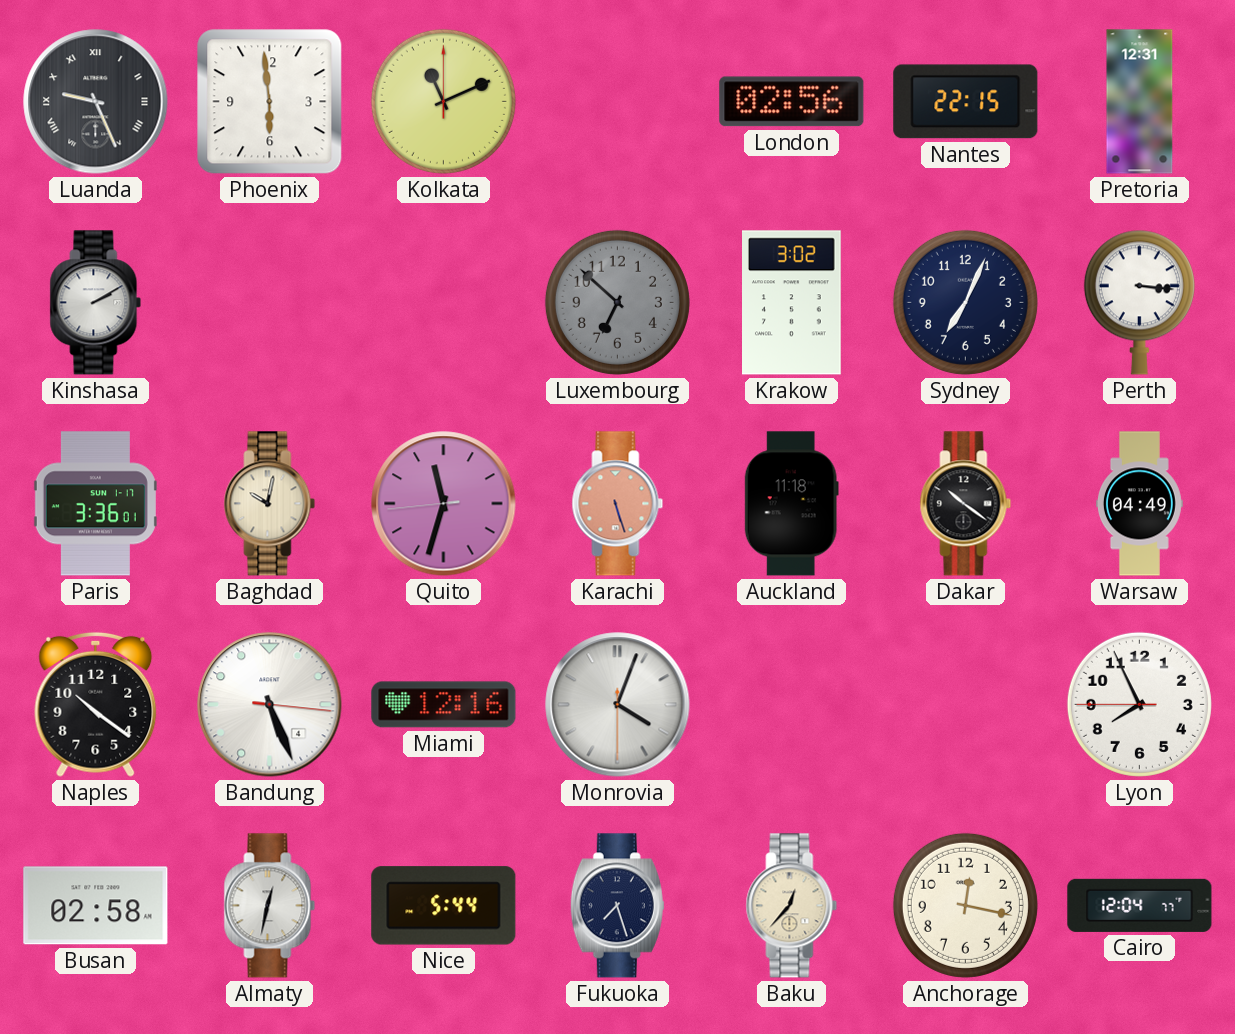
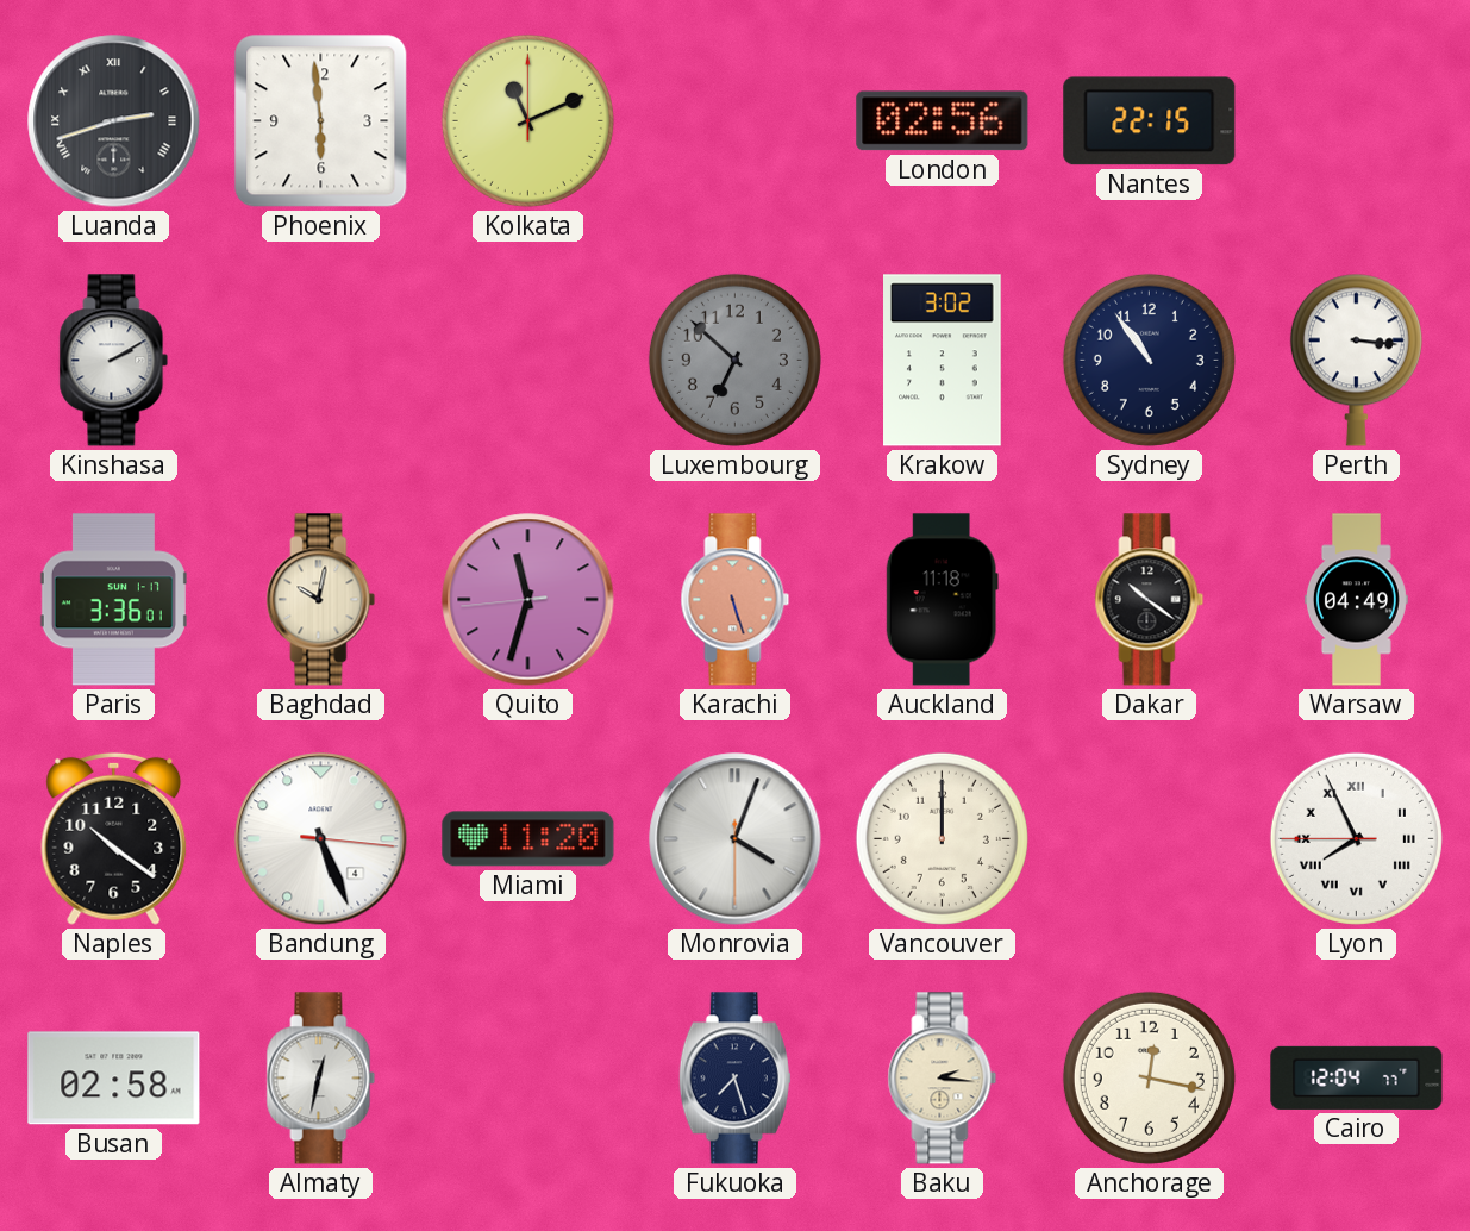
Luanda: 9:26 -> 2:42 (114, 121)
Pretoria: 12:31 -> none (1140, 102)
Sydney: 7:04 -> 10:54 (1149, 360)
Miami: 12:16 -> 11:20 (528, 839)
Vancouver: none -> 12:00 (942, 838)
Lyon numerals: Arabic -> Roman (1356, 838)
Nice: 5:44 -> none (444, 906)
Baku: 12:37 -> 2:16 (943, 1079)
